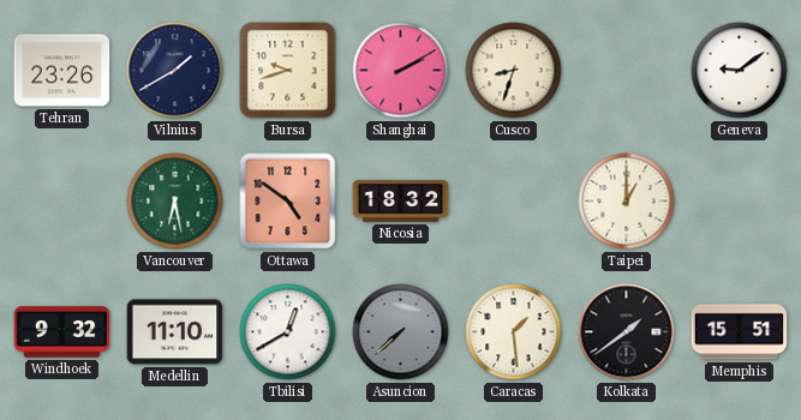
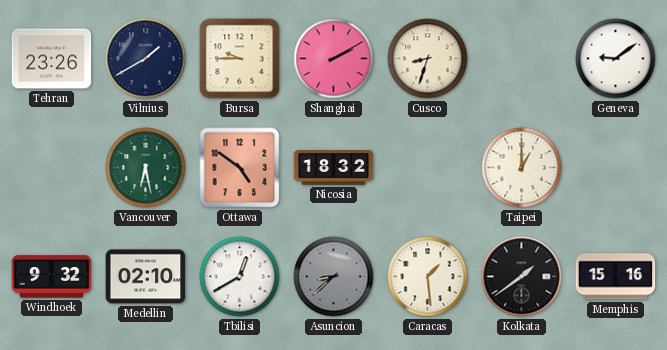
Bursa: 9:42 -> 9:45 (240, 59)
Medellin: 11:10 -> 02:10 (146, 277)
Asuncion: 7:38 -> 8:38 (334, 277)
Memphis: 15:51 -> 15:16 (616, 277)
